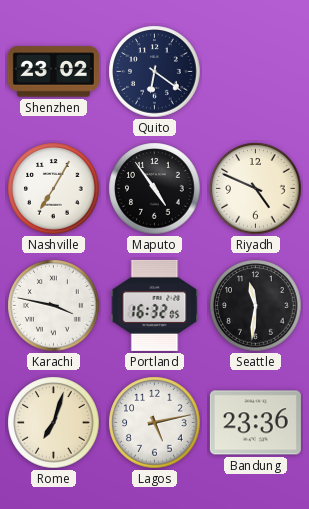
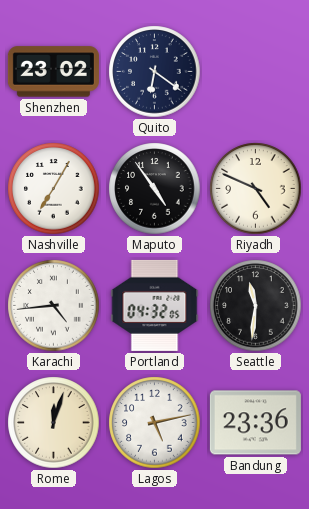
Karachi: 3:47 -> 4:44 (54, 306)
Portland: 16:32 -> 04:32 (155, 305)
Rome: 7:03 -> 12:03 (54, 423)
